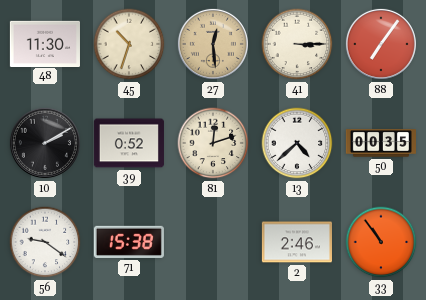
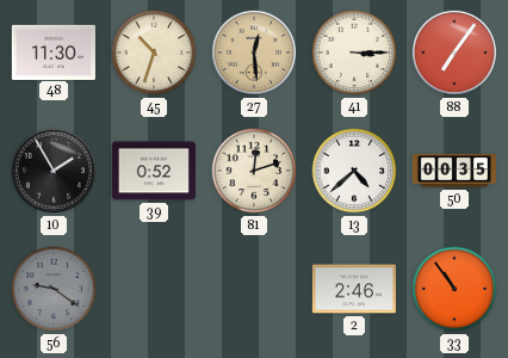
10: 2:10 -> 1:55 (54, 171)
56 dial: white -> grey (54, 289)
71: 15:38 -> none (129, 242)
